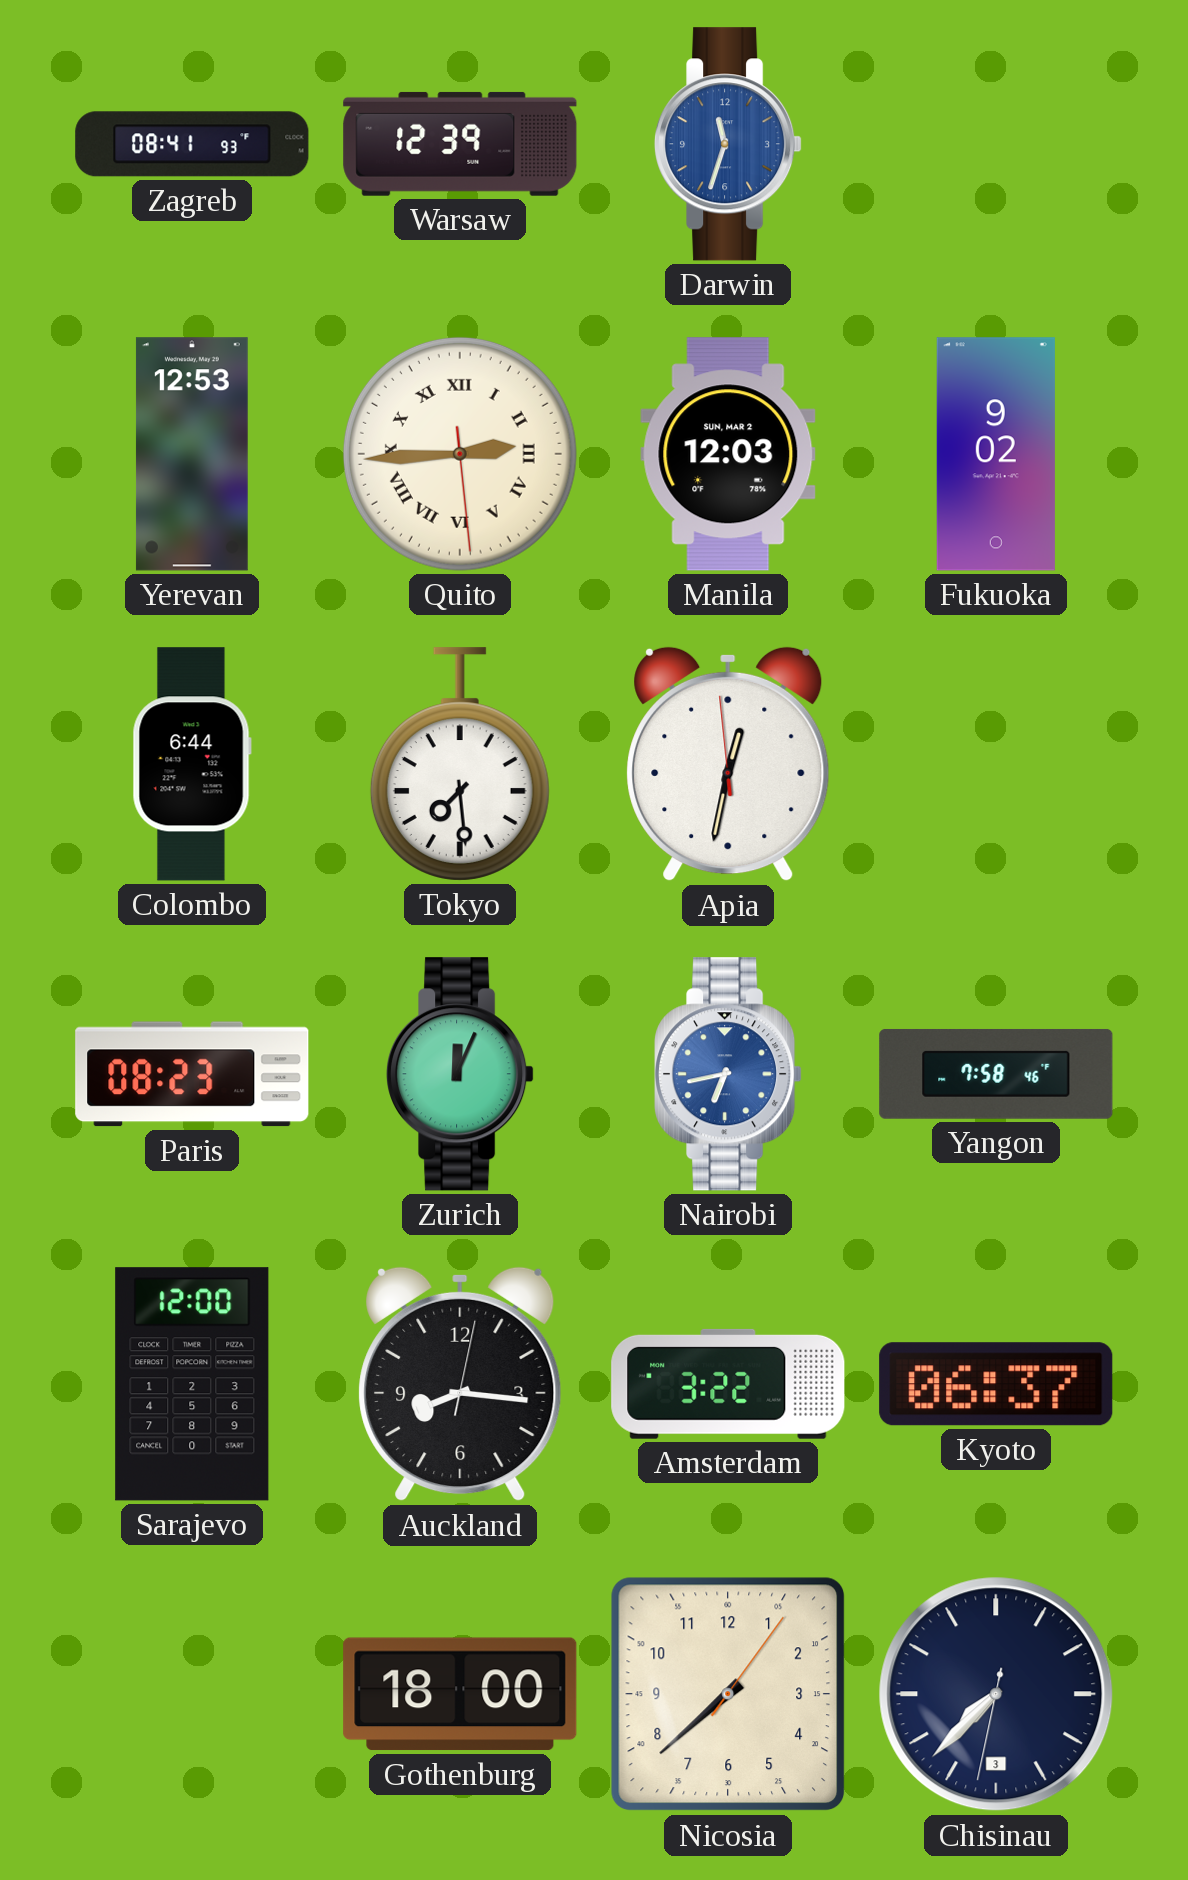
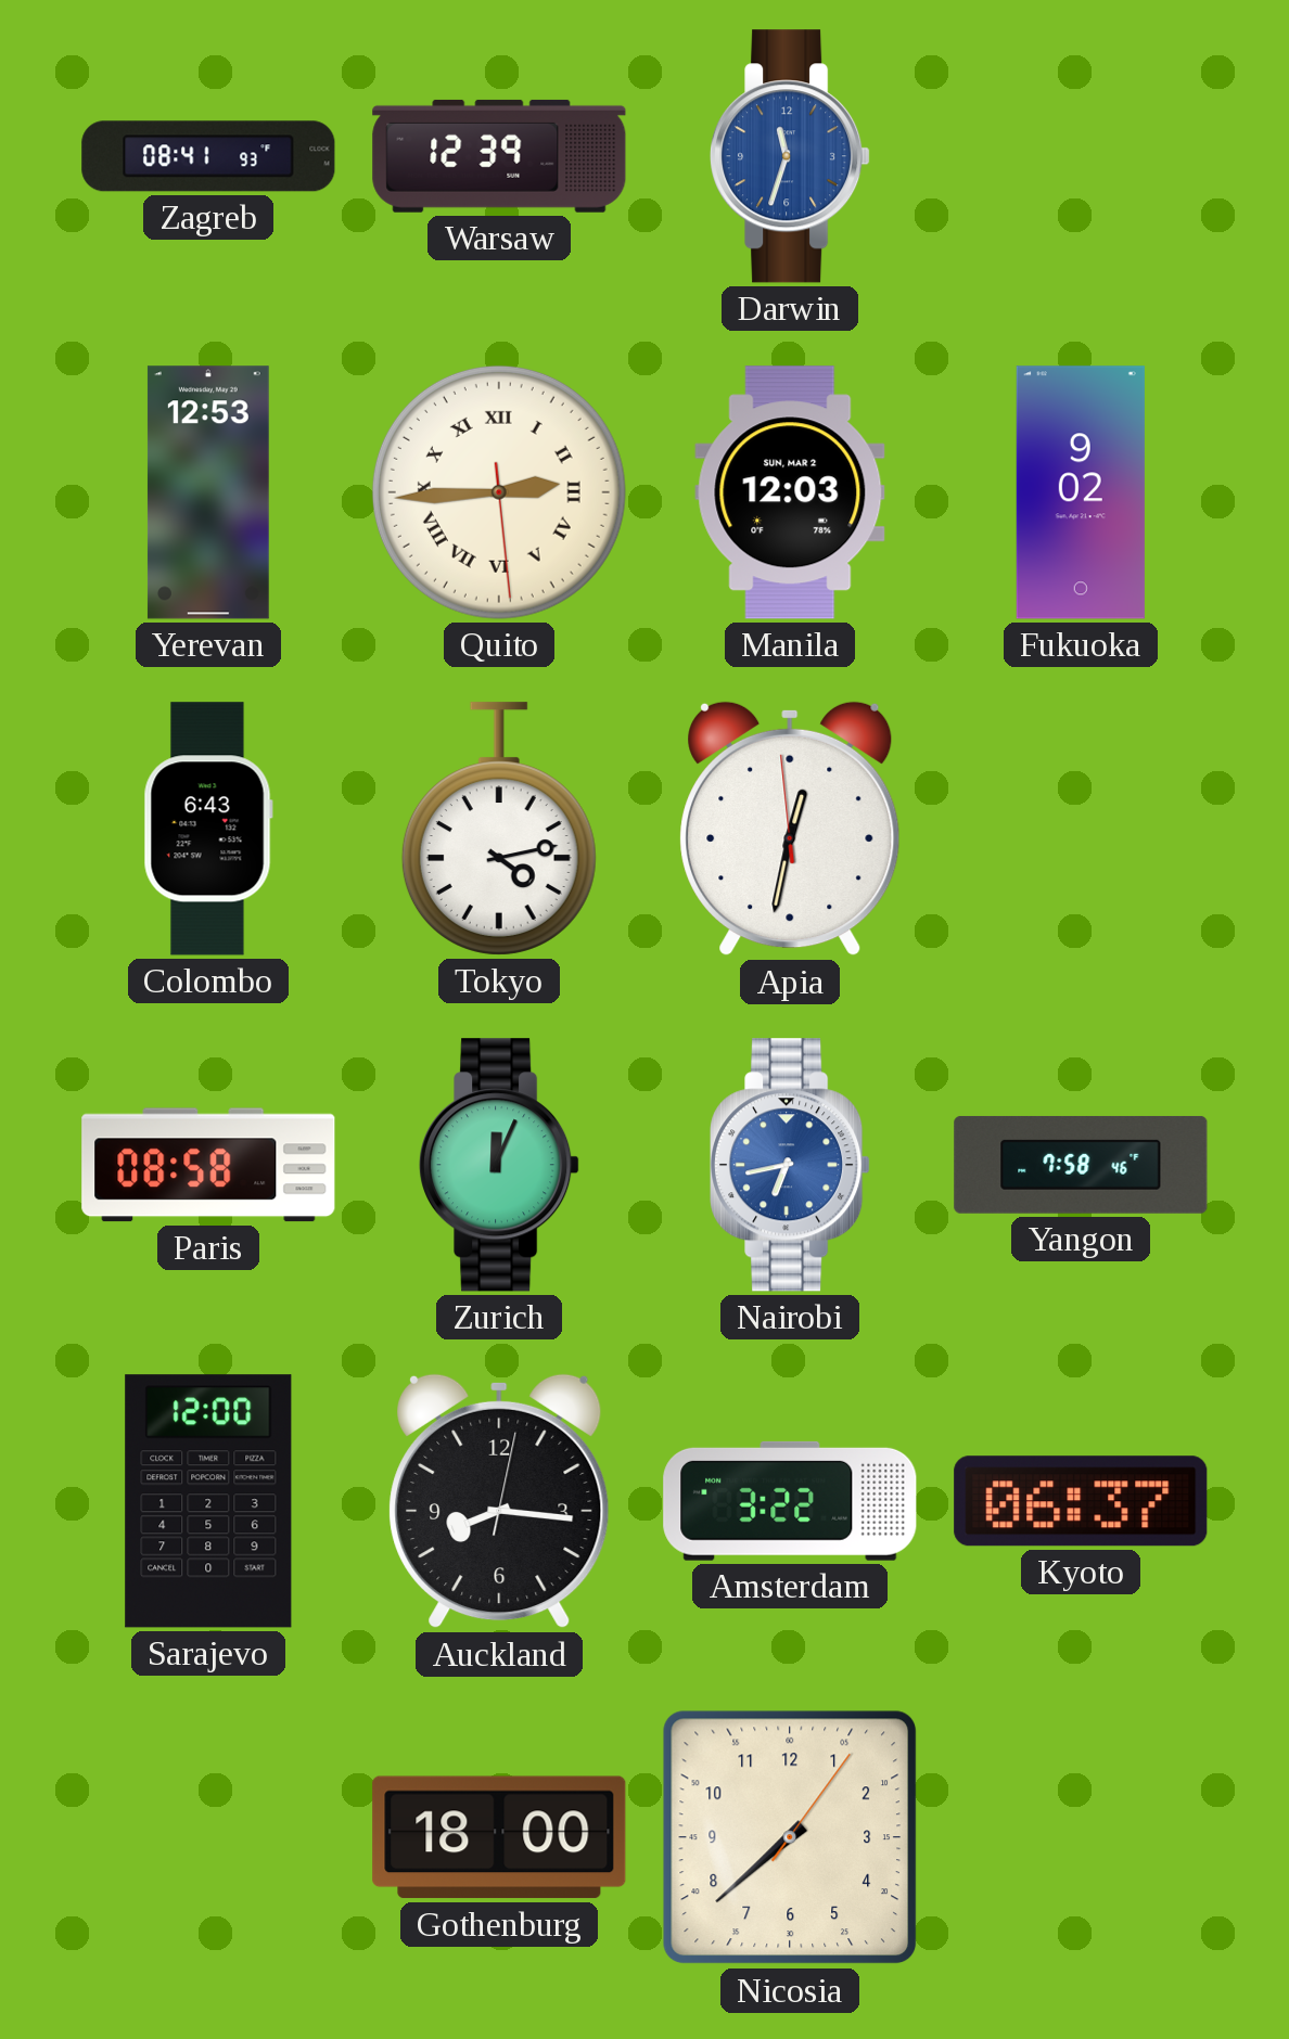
Colombo: 6:44 -> 6:43 (208, 829)
Tokyo: 7:29 -> 4:13 (499, 829)
Paris: 08:23 -> 08:58 (208, 1165)
Chisinau: 7:37 -> none (996, 1694)
